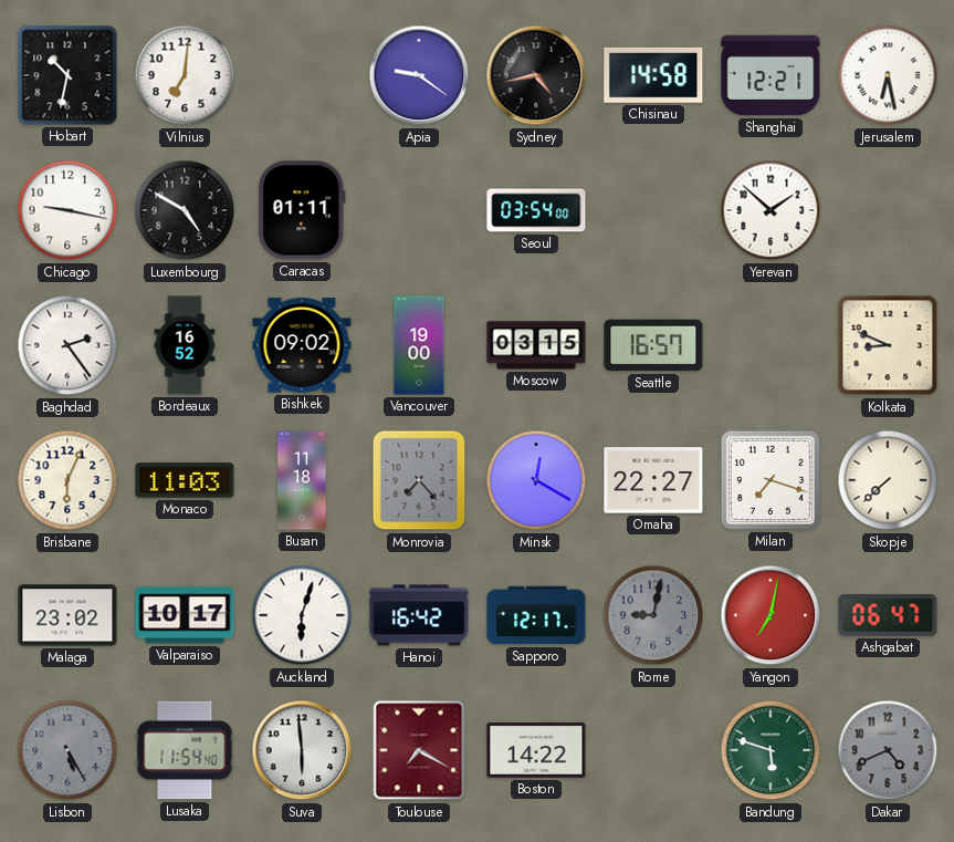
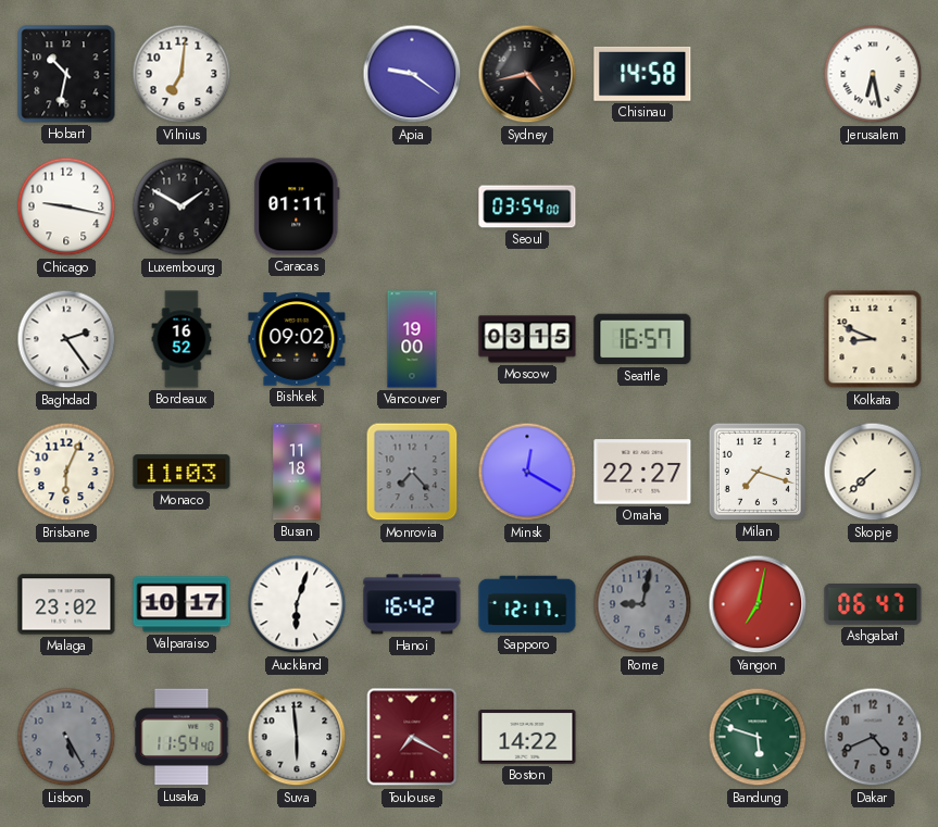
Shanghai: 12:21 -> none (770, 75)
Luxembourg: 4:50 -> 1:50 (182, 206)
Yerevan: 1:52 -> none (770, 210)
